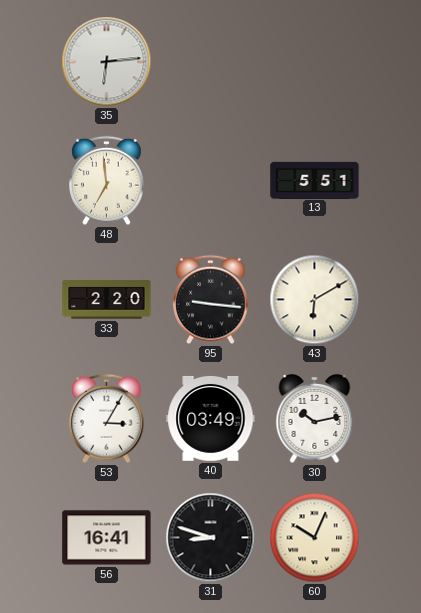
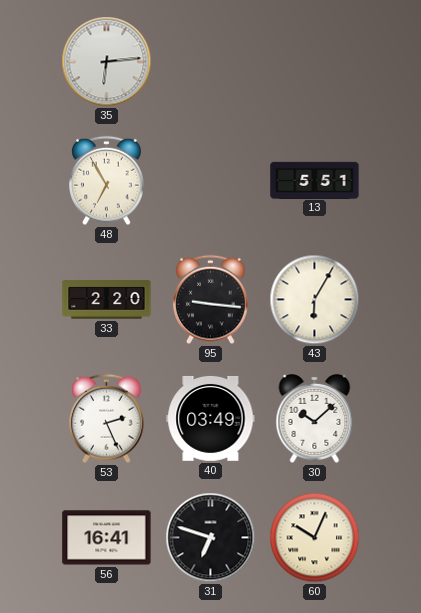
48: 6:59 -> 6:55 (107, 181)
43: 6:10 -> 6:05 (315, 300)
53: 3:05 -> 2:26 (107, 419)
30: 10:13 -> 10:08 (315, 418)
31: 8:48 -> 6:48 (211, 538)
